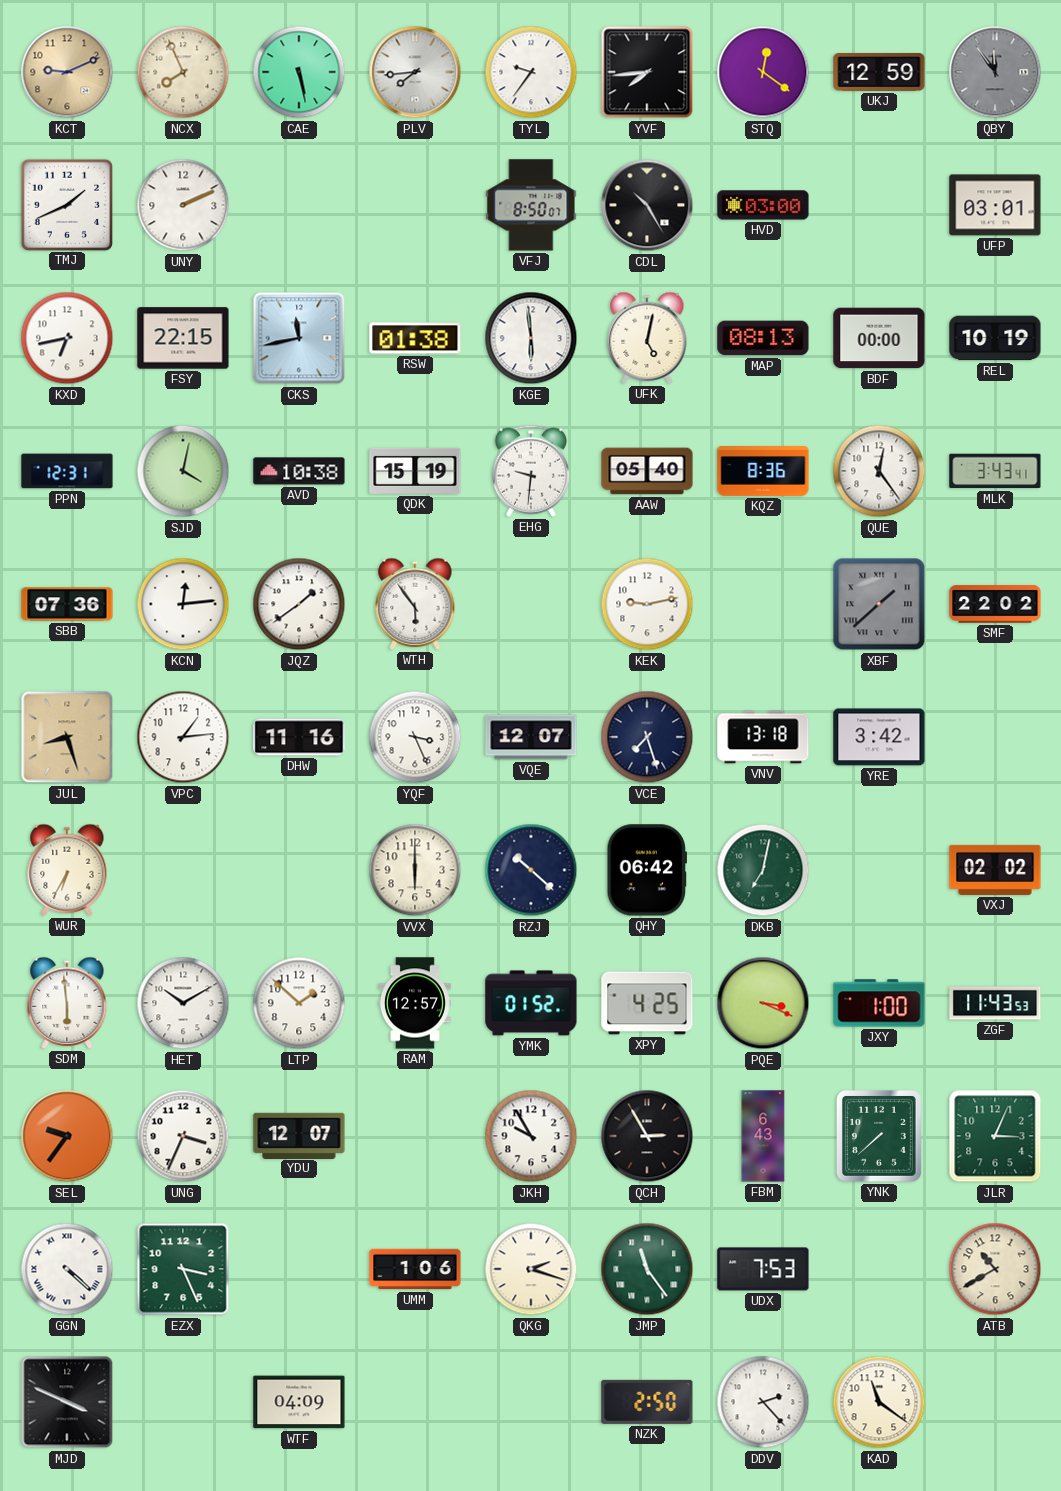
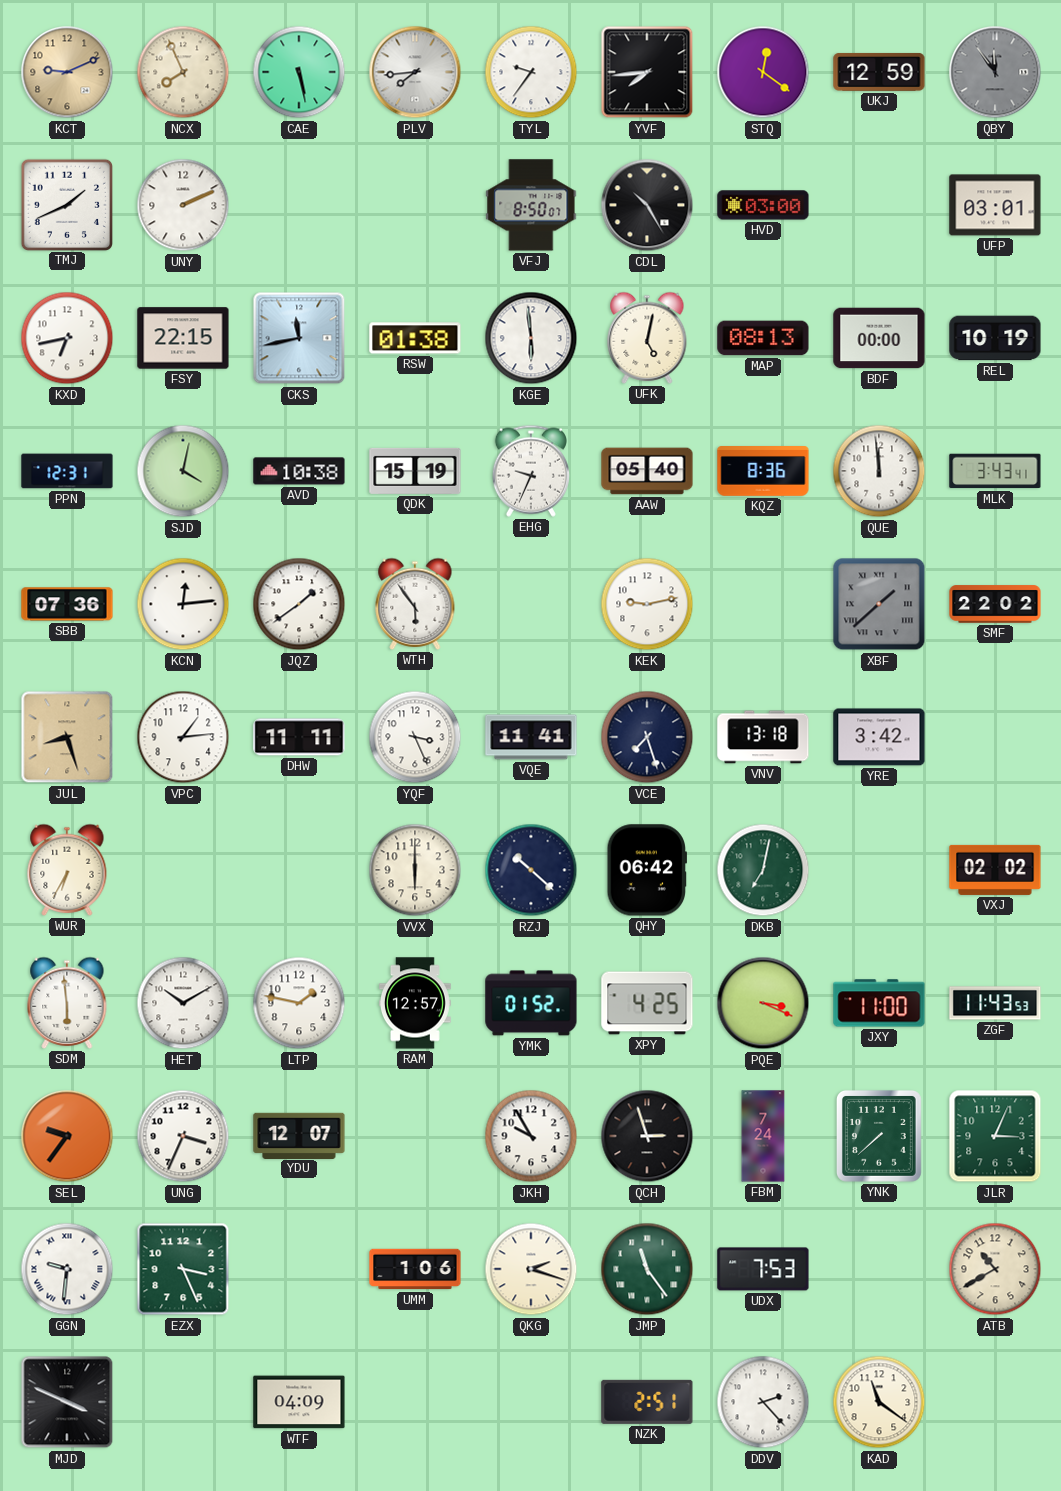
EHG: 9:31 -> 9:34 (531, 471)
QUE: 12:24 -> 11:59 (879, 471)
DHW: 11:16 -> 11:11 (299, 737)
VQE: 12:07 -> 11:41 (531, 737)
LTP: 1:52 -> 1:47 (299, 1003)
JXY: 1:00 -> 11:00 (879, 1003)
QCH: 2:55 -> 2:57 (647, 1136)
FBM: 6:43 -> 7:24 (763, 1136)
GGN: 4:22 -> 9:31 (67, 1269)
NZK: 2:50 -> 2:51 (647, 1402)
